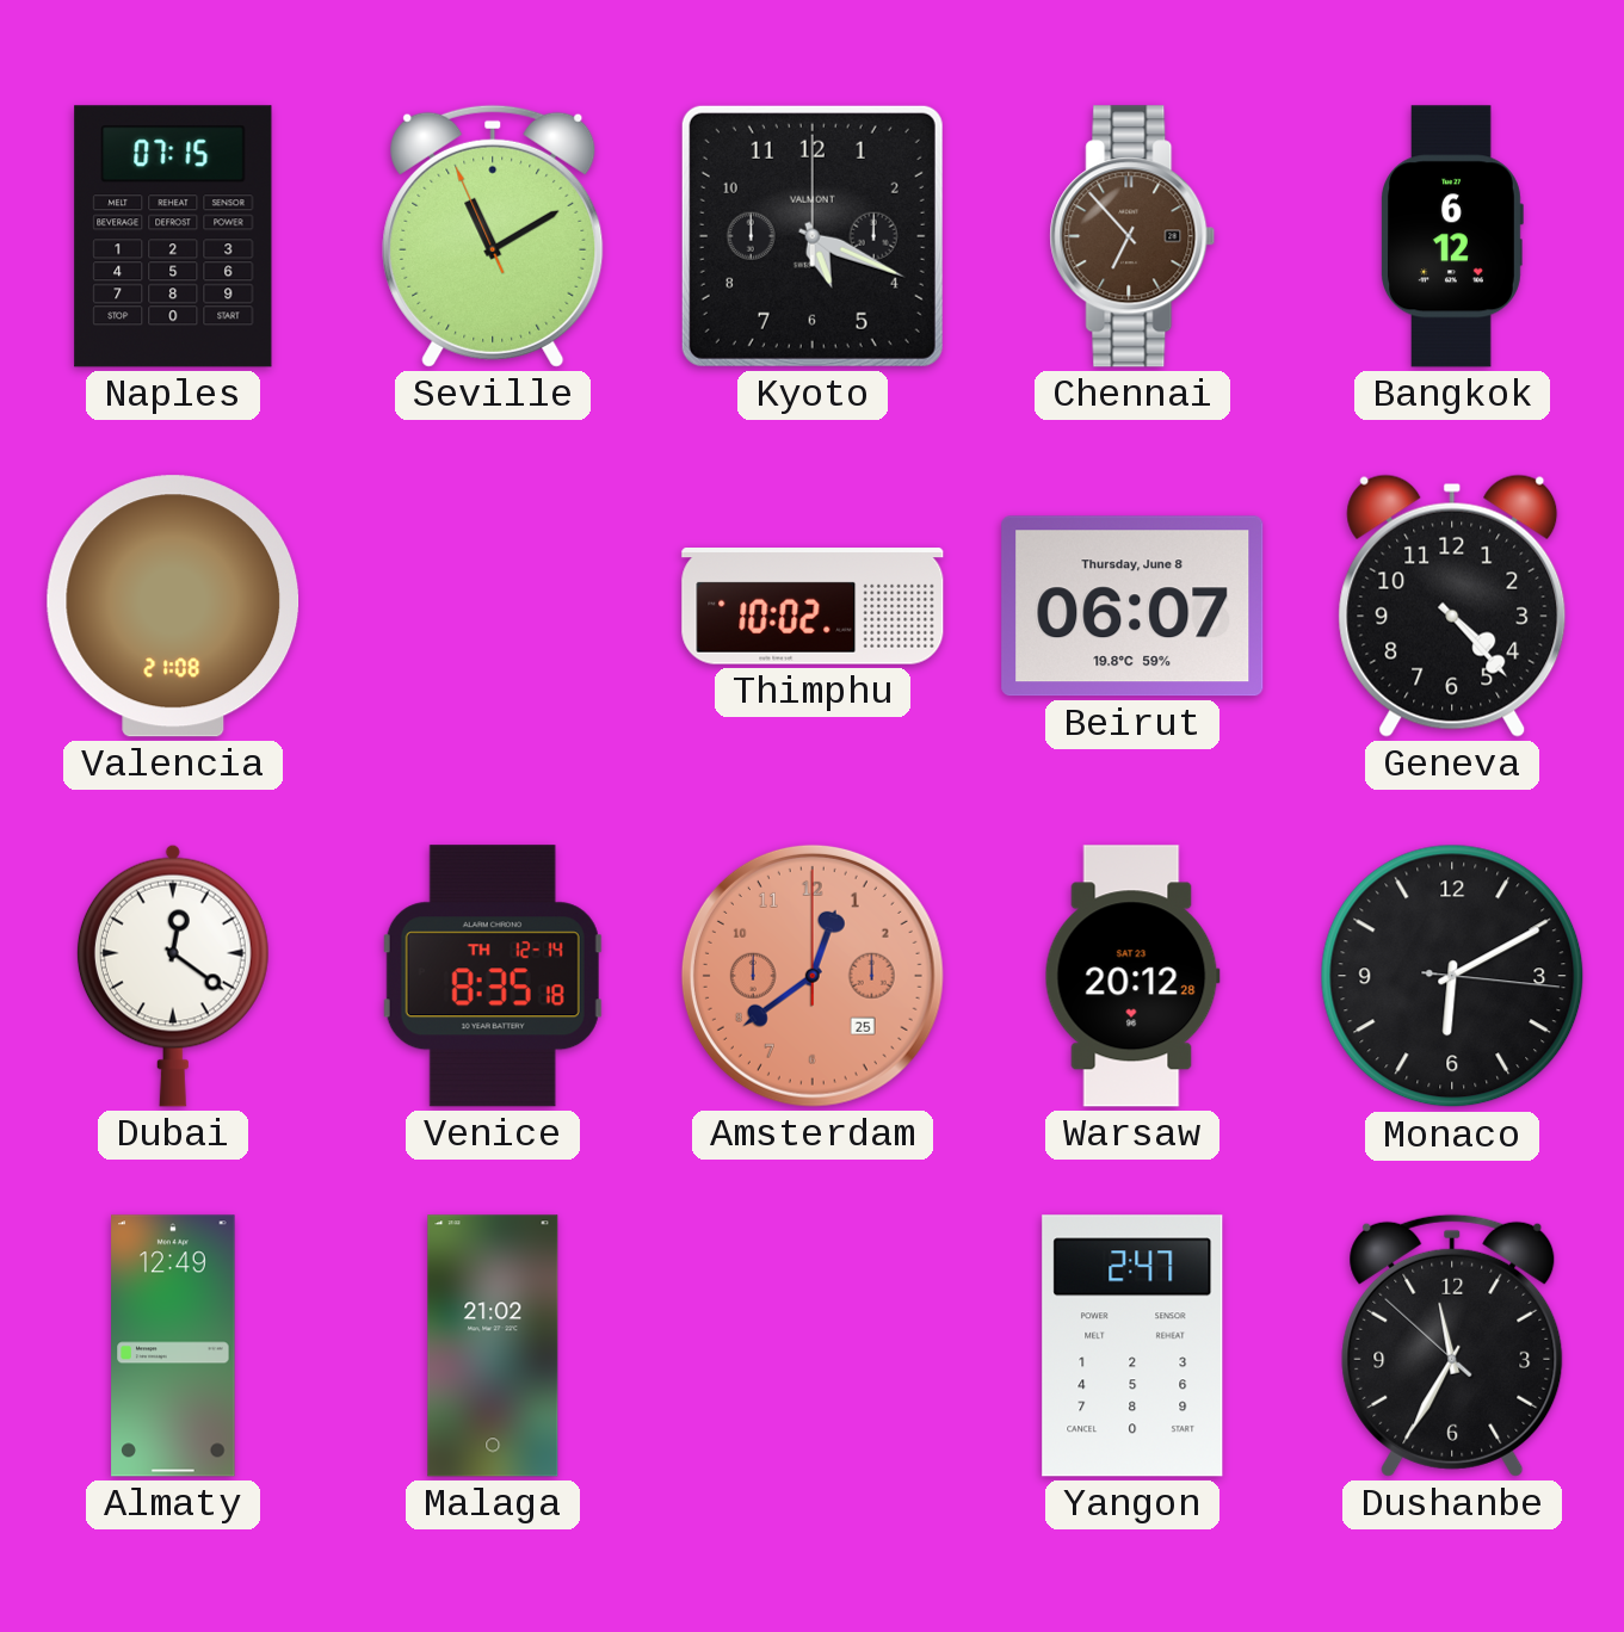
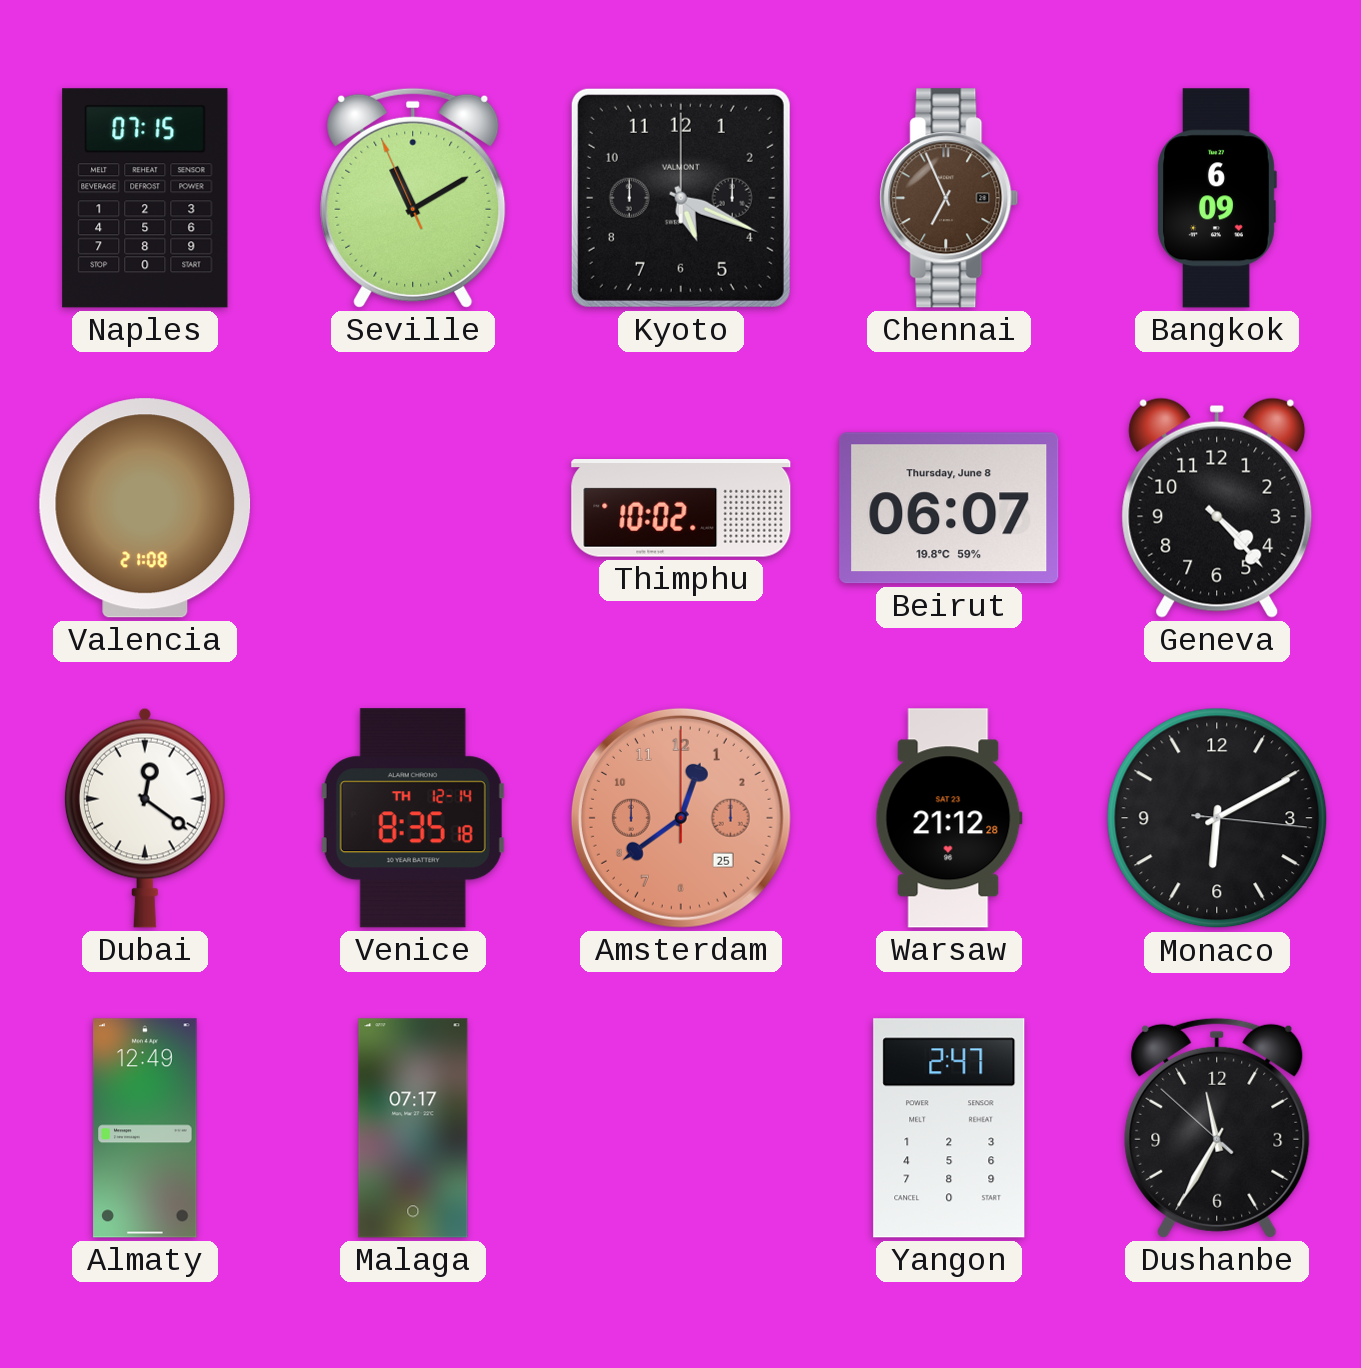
Chennai: 6:53 -> 6:56 (949, 198)
Bangkok: 6:12 -> 6:09 (1217, 198)
Warsaw: 20:12 -> 21:12 (949, 818)
Malaga: 21:02 -> 07:17 (413, 1128)
